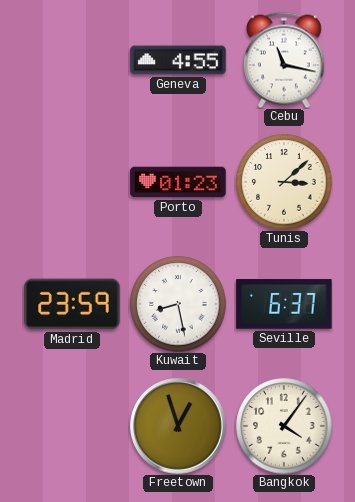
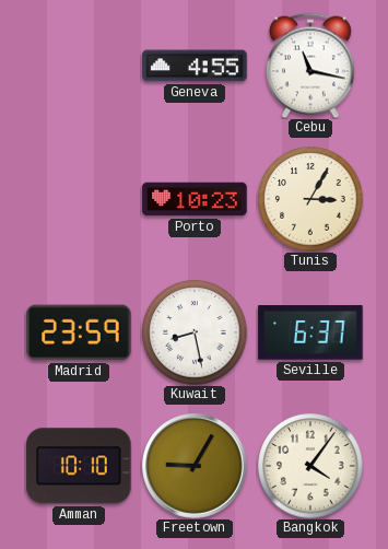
Porto: 01:23 -> 10:23 (195, 199)
Tunis: 3:08 -> 3:05 (310, 199)
Amman: none -> 10:10 (79, 466)
Freetown: 12:57 -> 9:05 (195, 466)
